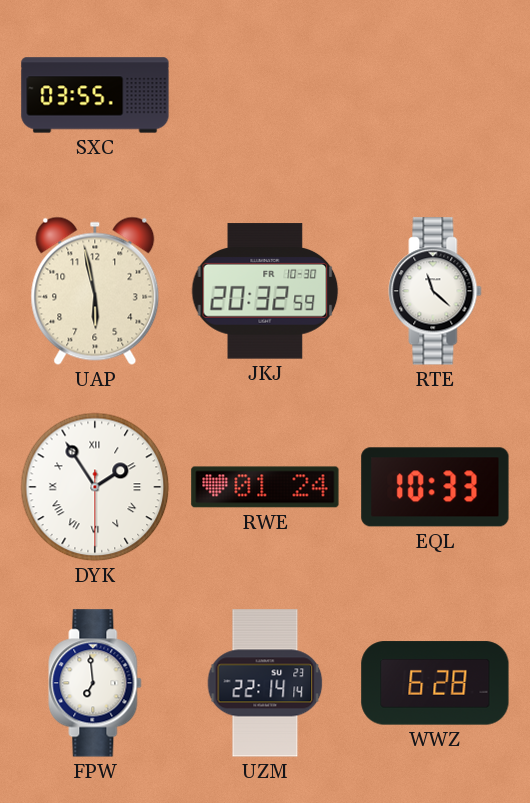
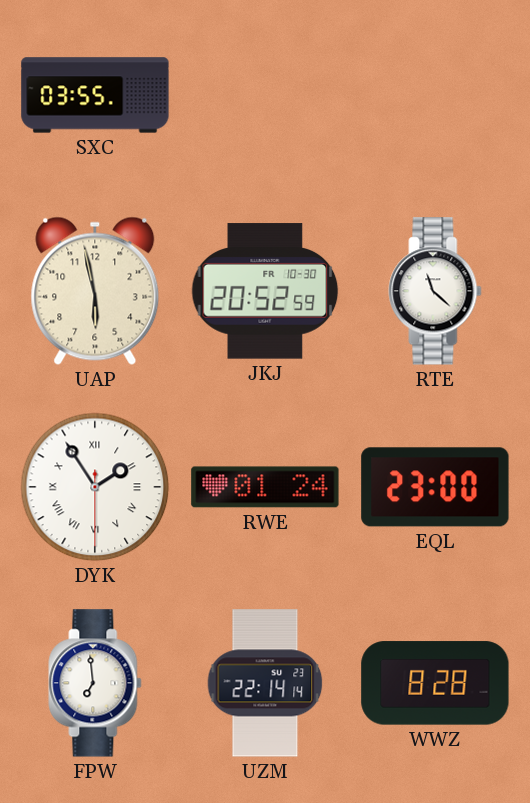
JKJ: 20:32 -> 20:52 (265, 291)
EQL: 10:33 -> 23:00 (435, 487)
WWZ: 6:28 -> 8:28 (435, 683)
